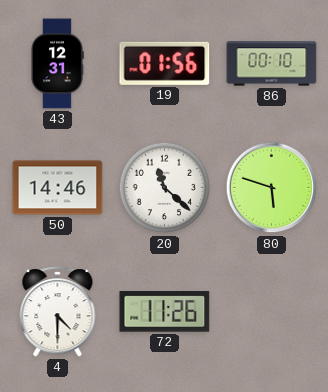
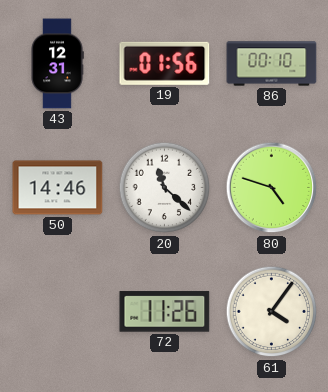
80: 5:48 -> 4:48 (272, 188)
4: 4:30 -> none (58, 312)
61: none -> 4:06 (272, 312)
